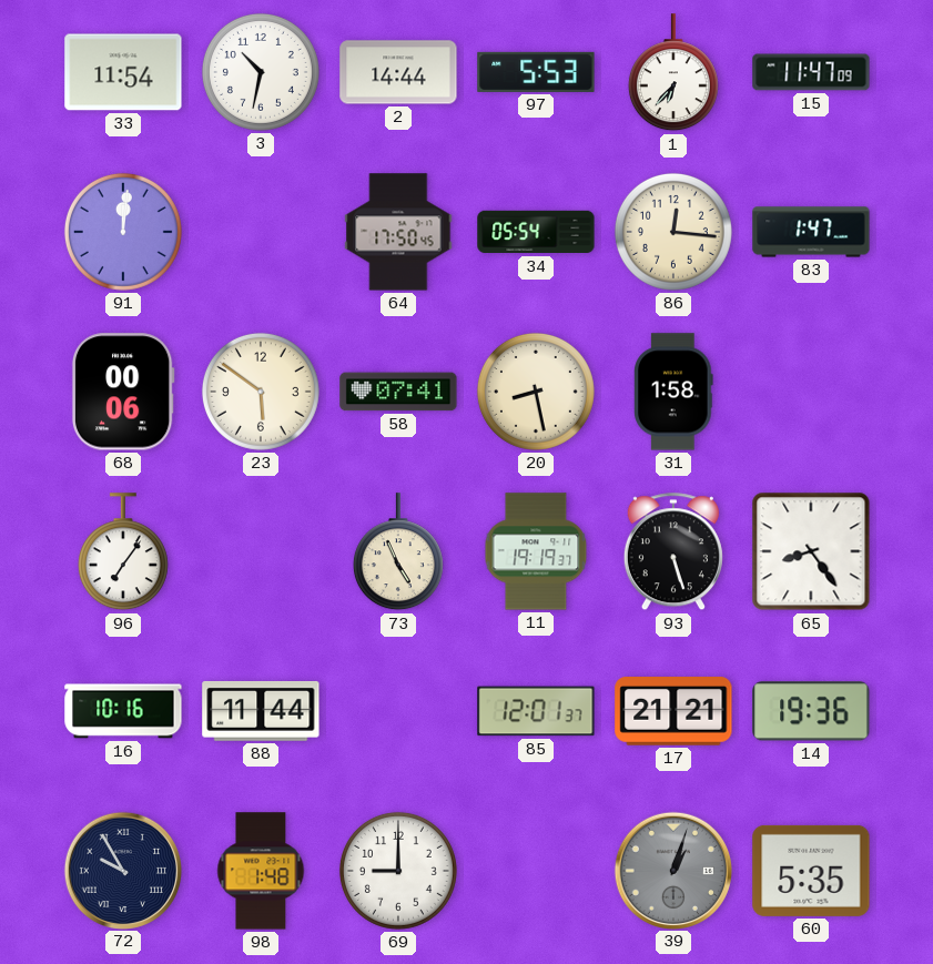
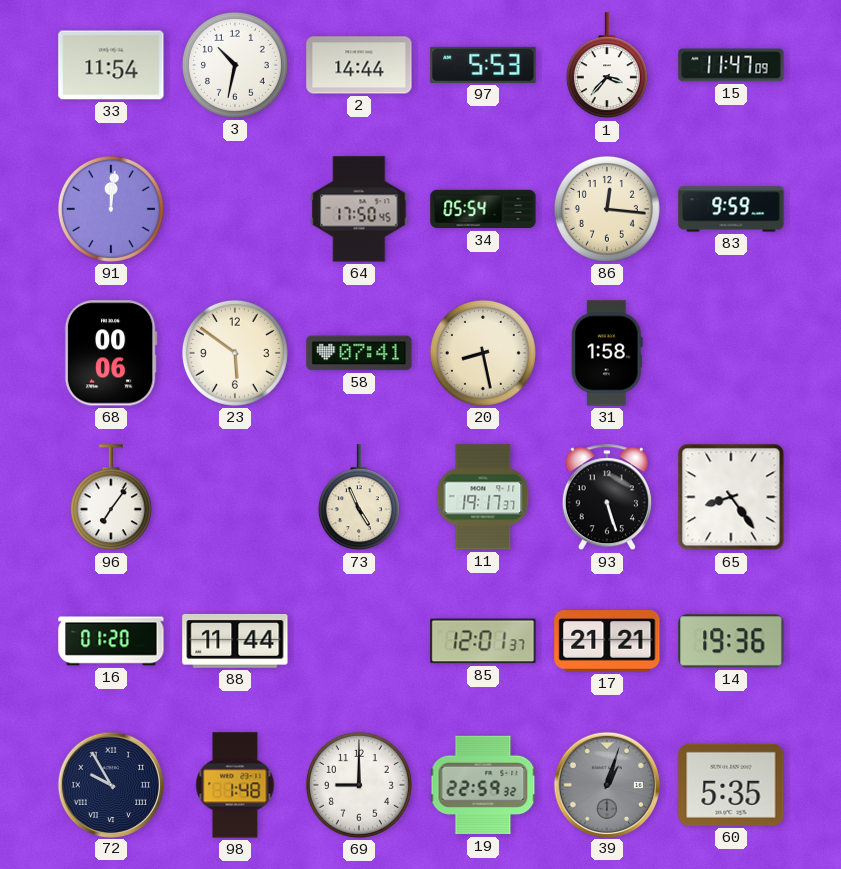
1: 6:37 -> 3:37 (607, 66)
83: 1:47 -> 9:59 (731, 209)
11: 19:19 -> 19:17 (483, 497)
16: 10:16 -> 01:20 (111, 641)
19: none -> 22:59 (483, 785)
